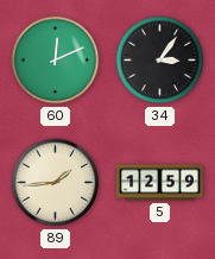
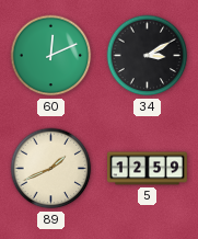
34: 3:06 -> 3:10 (148, 56)
89: 1:44 -> 1:41 (51, 169)
